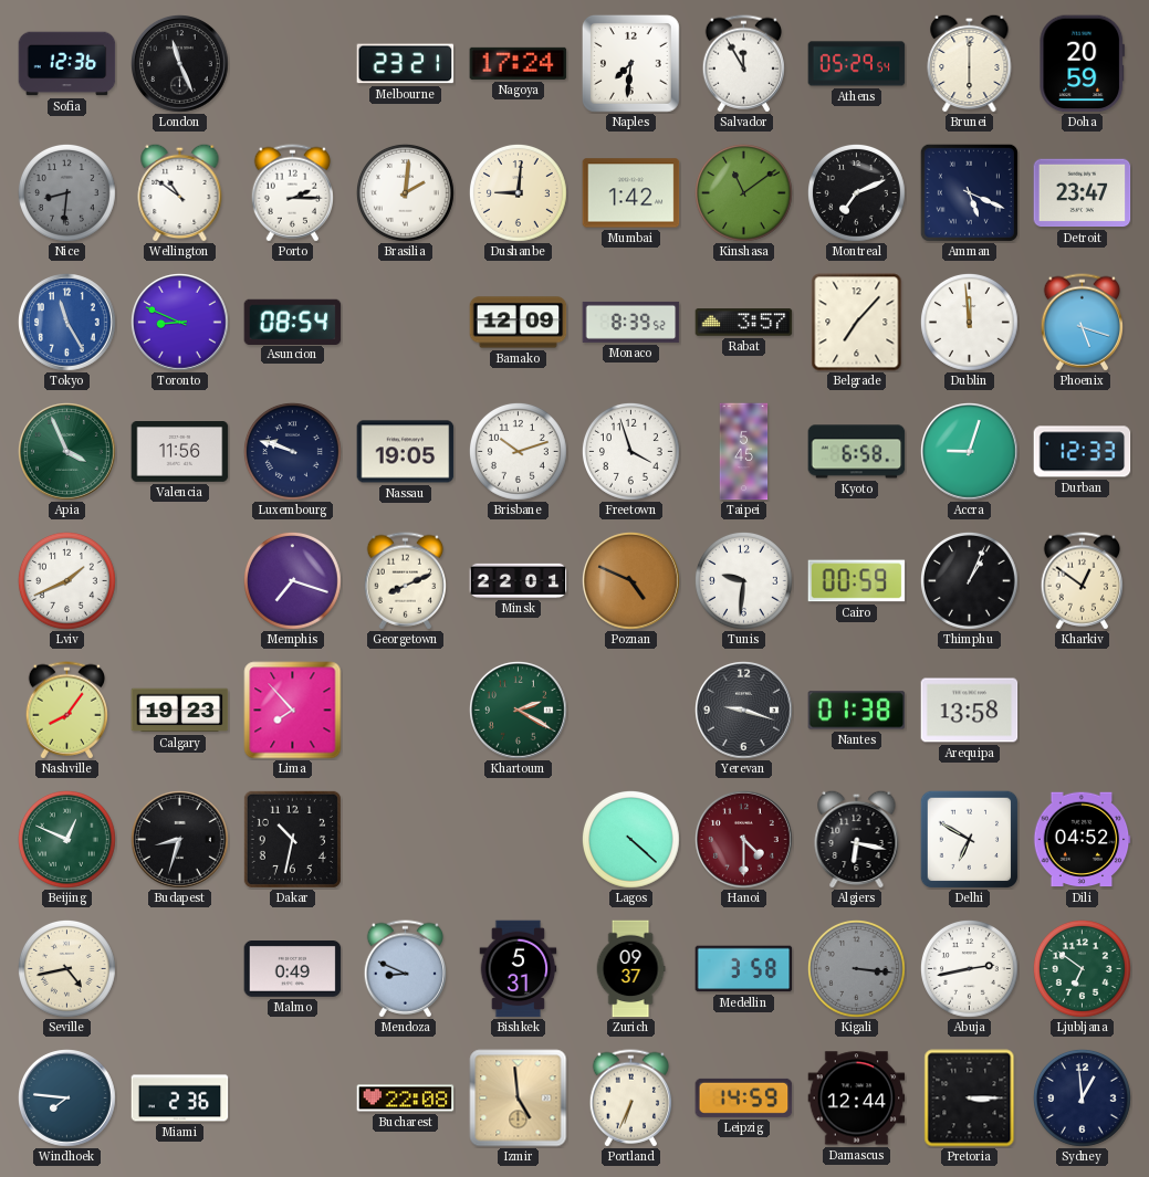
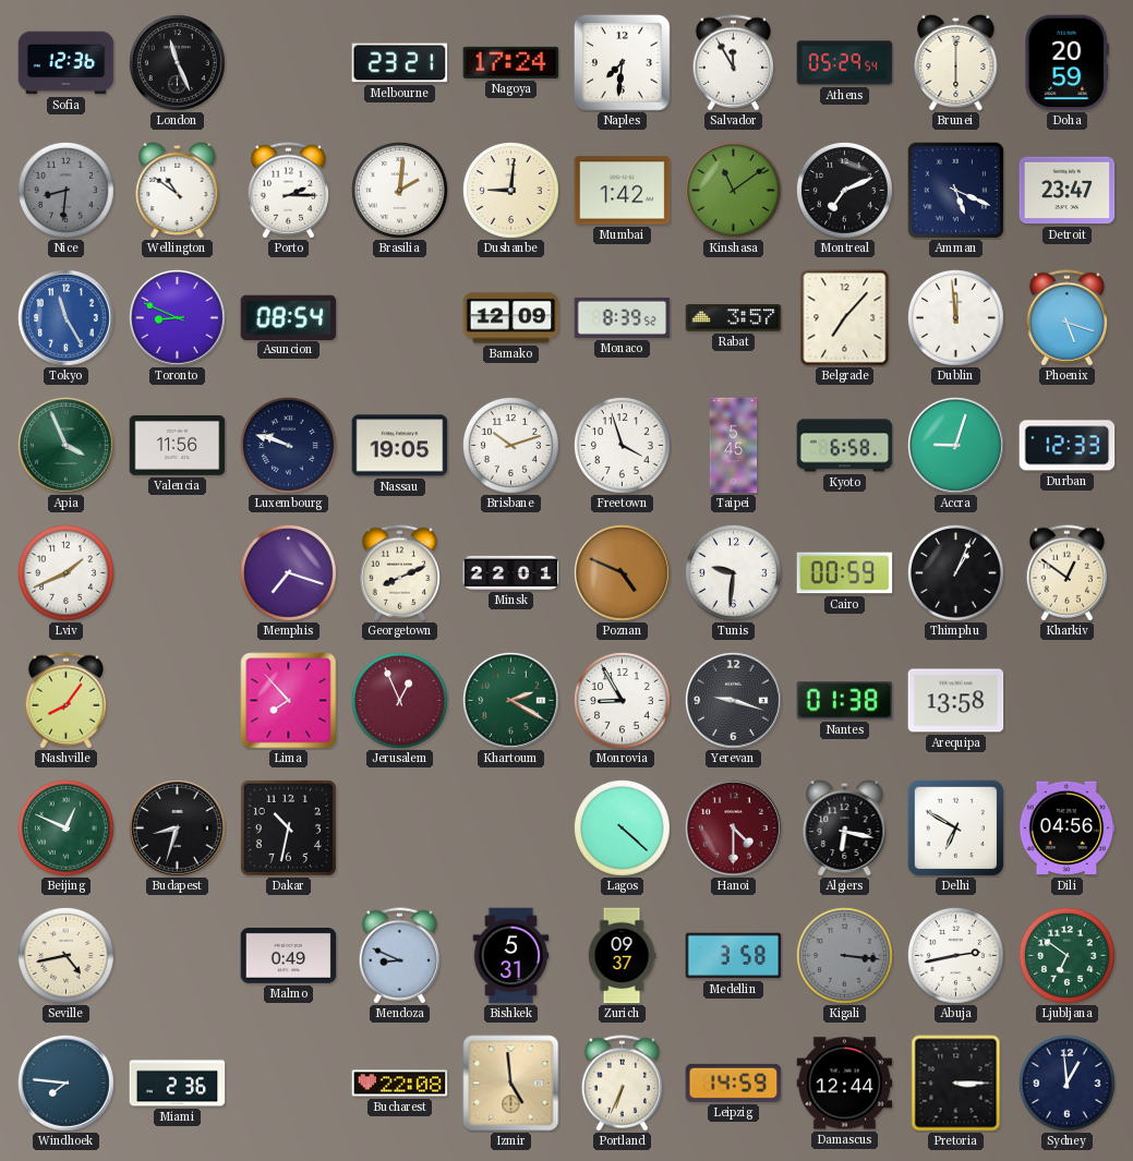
Calgary: 19:23 -> none (180, 711)
Jerusalem: none -> 12:56 (400, 701)
Monrovia: none -> 8:55 (623, 701)
Dili: 04:52 -> 04:56 (1066, 829)
